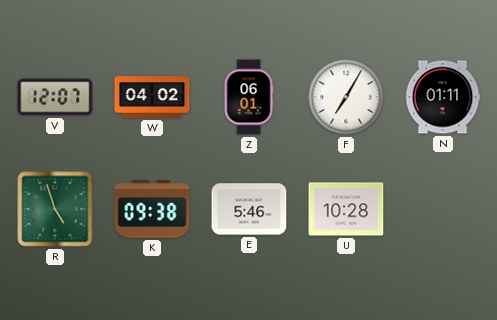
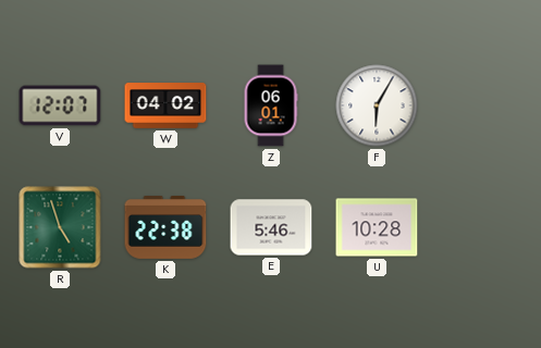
F: 7:05 -> 6:05 (377, 105)
N: 01:11 -> none (443, 97)
K: 09:38 -> 22:38 (165, 228)
